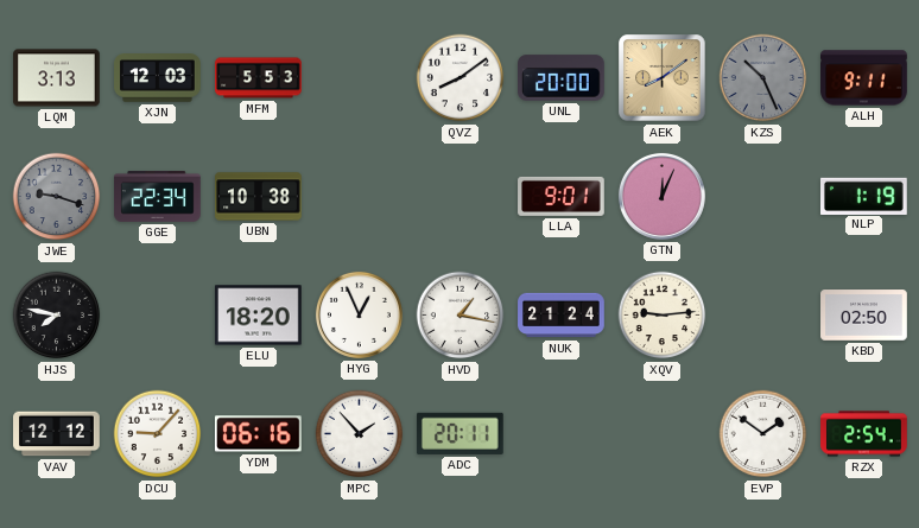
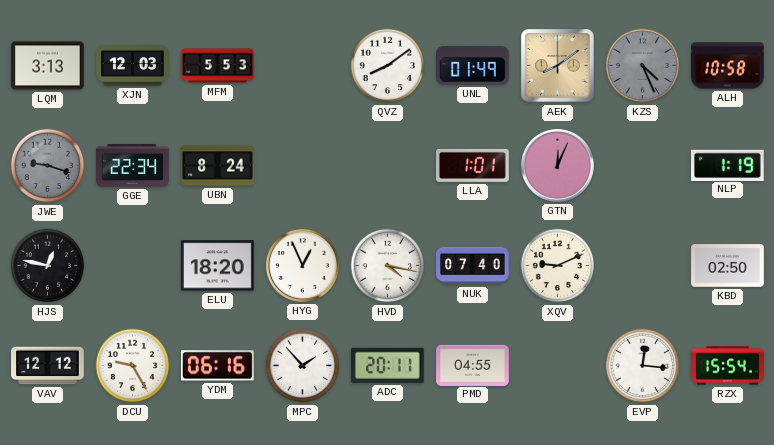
UNL: 20:00 -> 01:49 (473, 66)
KZS: 10:26 -> 4:26 (643, 66)
ALH: 9:11 -> 10:58 (728, 66)
UBN: 10:38 -> 8:24 (218, 166)
LLA: 9:01 -> 1:01 (473, 165)
HJS: 7:47 -> 12:47 (48, 266)
HVD: 1:17 -> 4:17 (388, 266)
NUK: 21:24 -> 07:40 (473, 266)
XQV: 9:14 -> 9:11 (558, 266)
DCU: 9:07 -> 9:25 (133, 366)
PMD: none -> 04:55 (473, 365)
EVP: 1:51 -> 12:16 (643, 366)
RZX: 2:54 -> 15:54 (728, 366)
